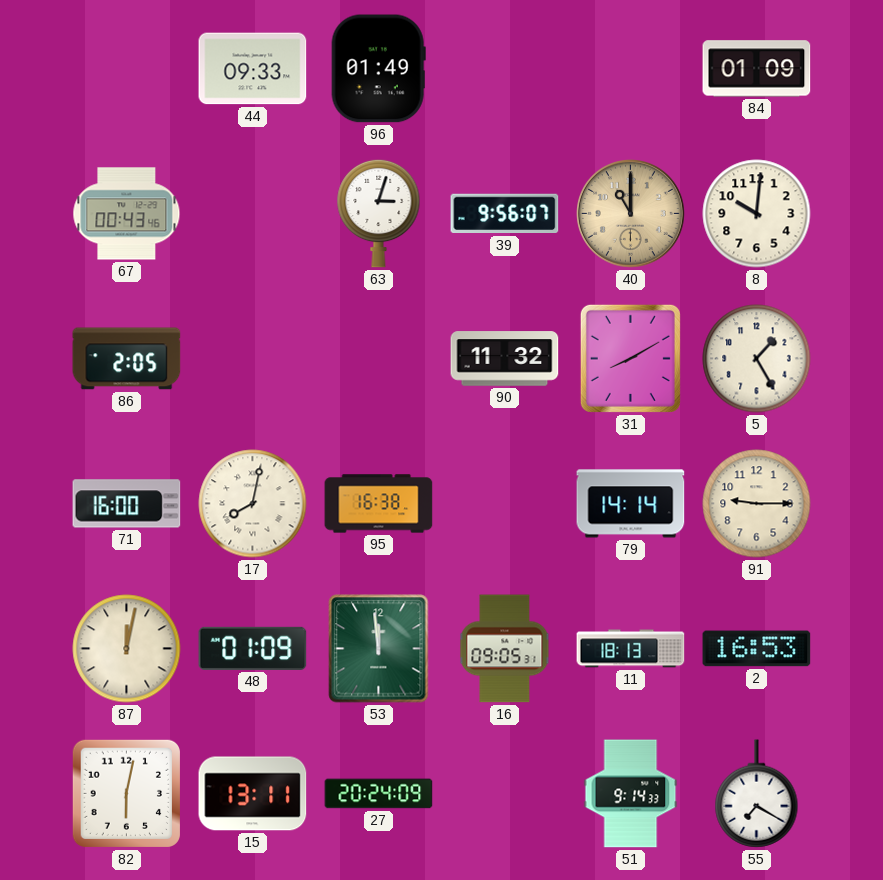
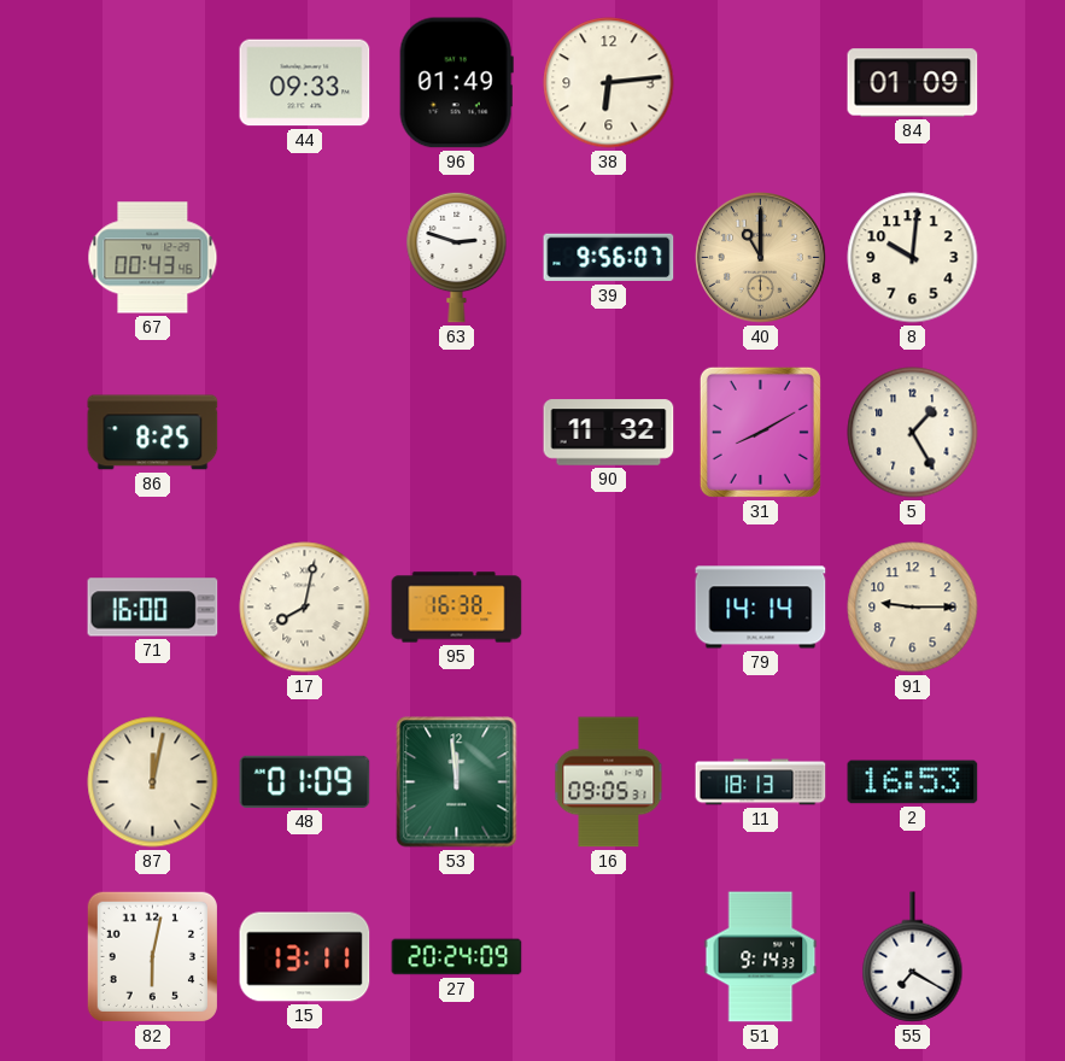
38: none -> 6:14 (609, 83)
63: 3:03 -> 2:48 (457, 257)
86: 2:05 -> 8:25 (153, 433)
